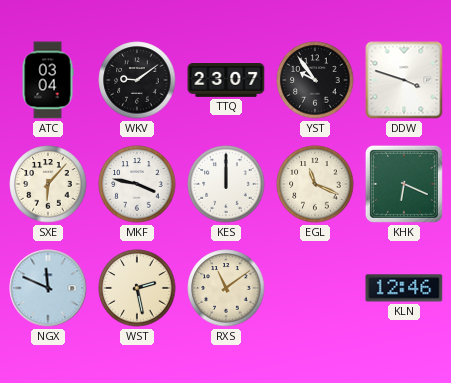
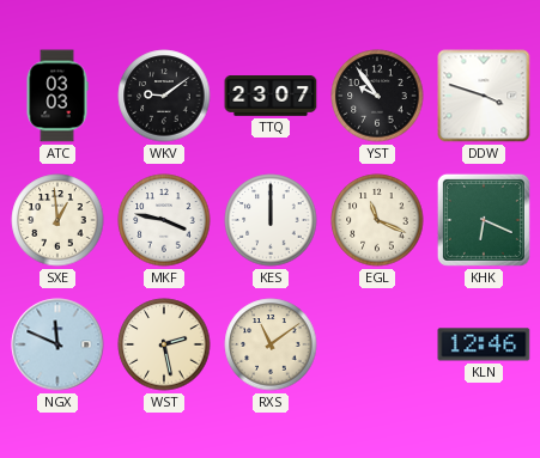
ATC: 03:04 -> 03:03 (57, 96)
SXE: 6:07 -> 12:59 (57, 220)
